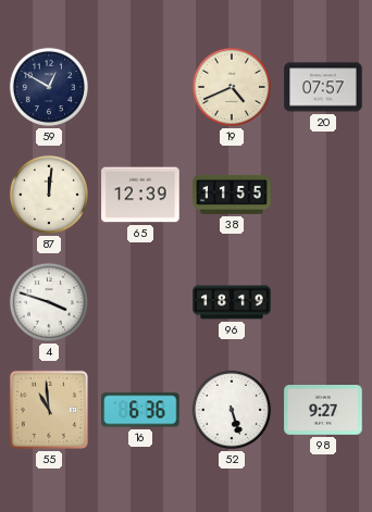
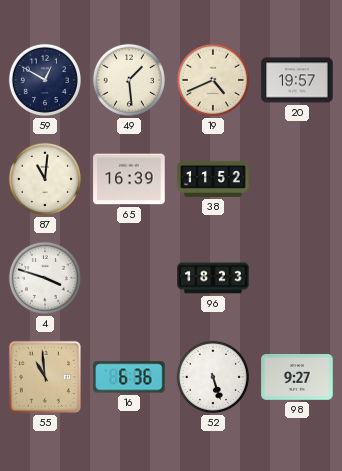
49: none -> 1:29 (129, 80)
20: 07:57 -> 19:57 (297, 80)
87: 12:01 -> 11:01 (45, 179)
65: 12:39 -> 16:39 (129, 179)
38: 11:55 -> 11:52 (213, 179)
96: 18:19 -> 18:23 (213, 278)
